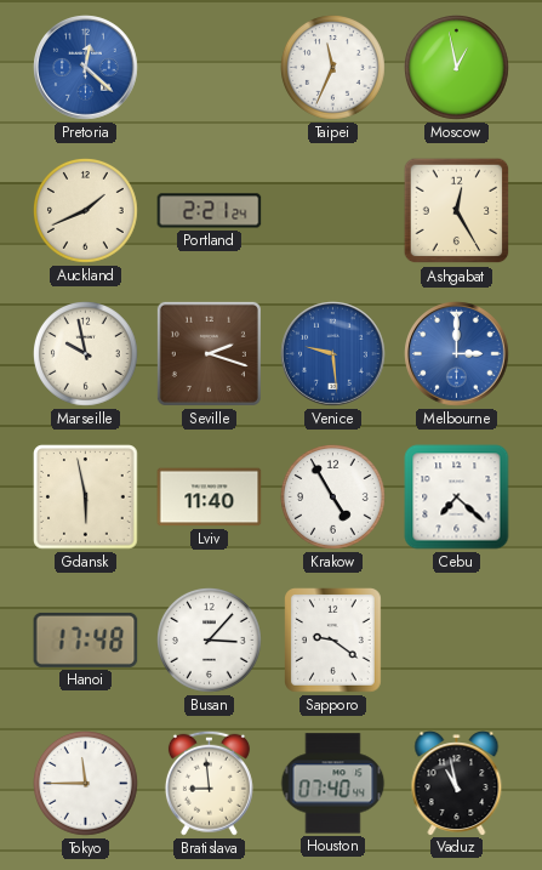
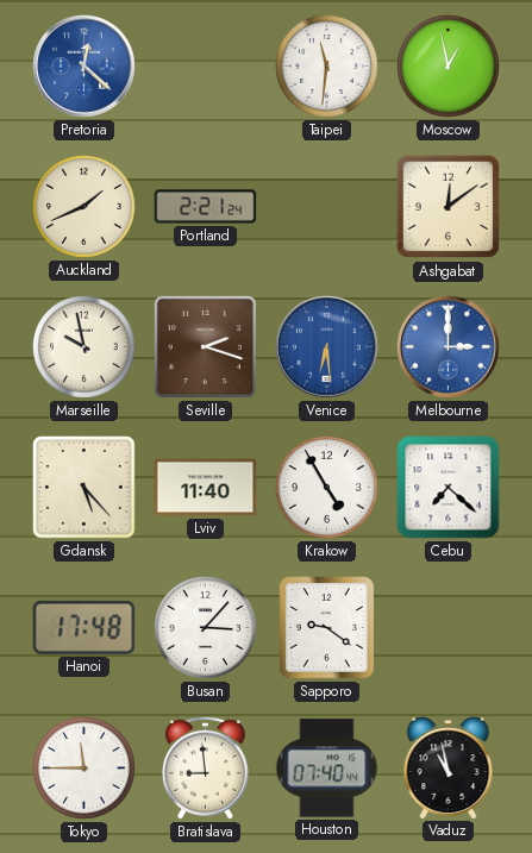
Taipei: 11:34 -> 11:31 (327, 67)
Ashgabat: 12:25 -> 12:09 (449, 207)
Venice: 9:29 -> 6:29 (327, 347)
Gdansk: 5:58 -> 5:23 (85, 488)
